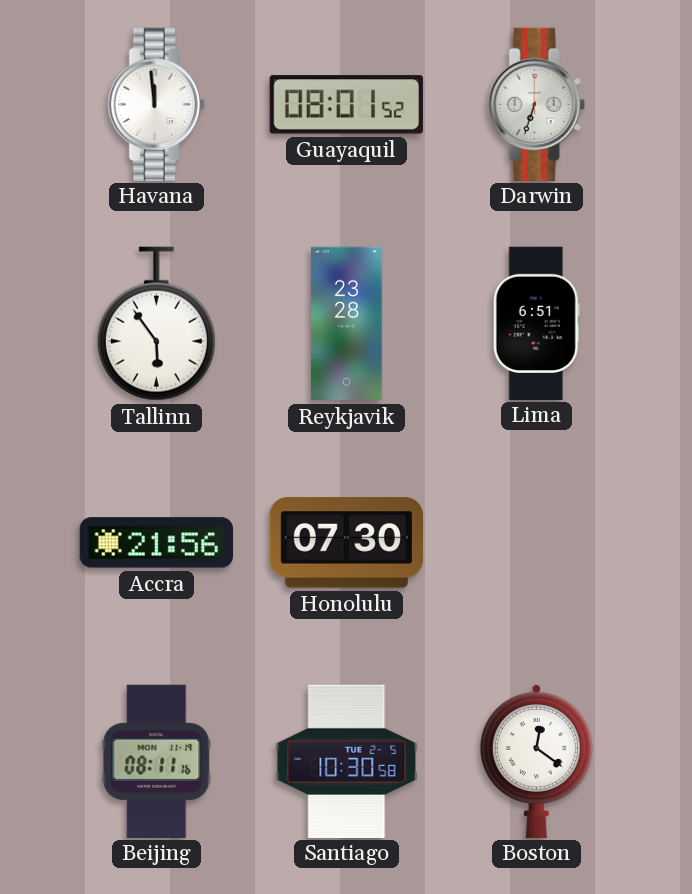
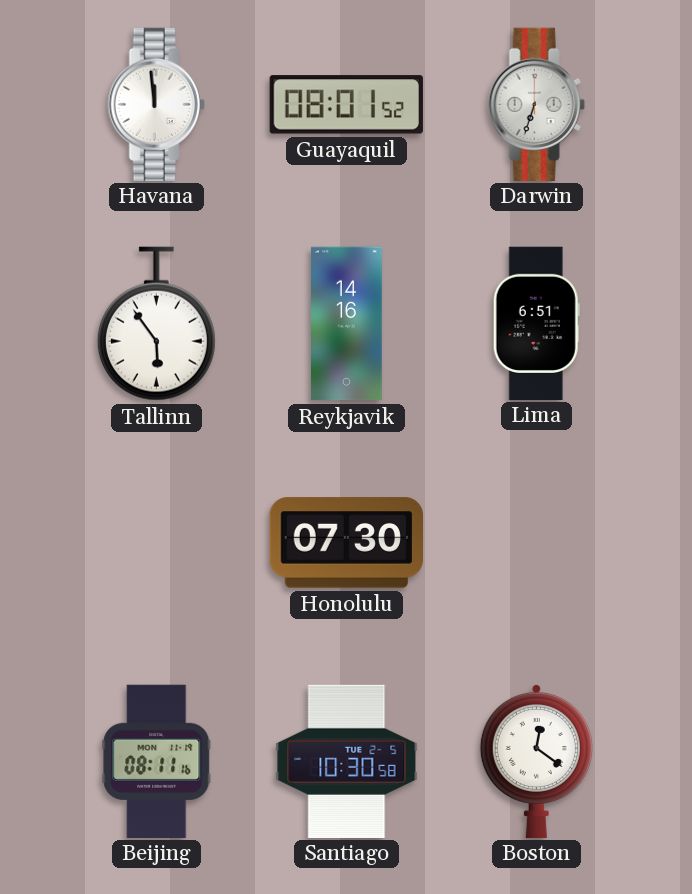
Reykjavik: 23:28 -> 14:16 (347, 324)
Accra: 21:56 -> none (156, 543)
